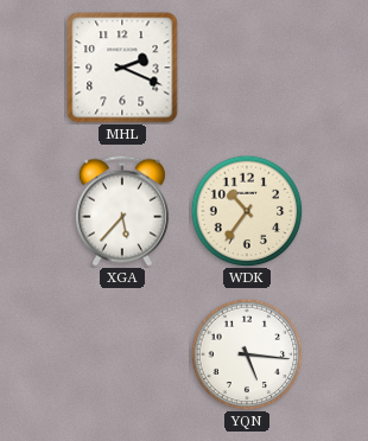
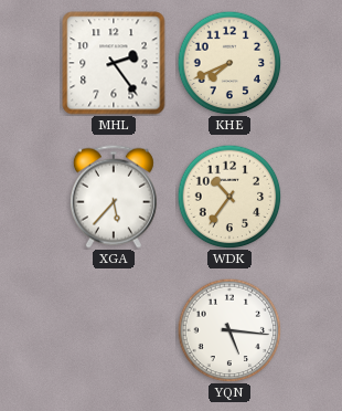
MHL: 2:19 -> 2:24 (114, 63)
KHE: none -> 7:41 (229, 63)
